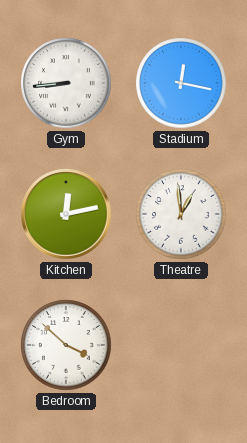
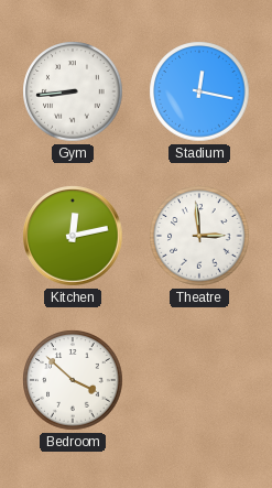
Theatre: 12:59 -> 2:59 (199, 236)
